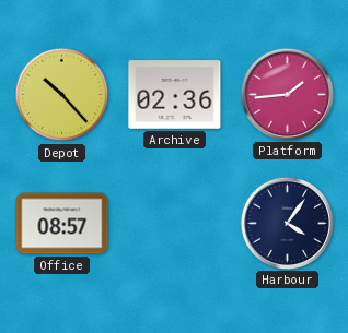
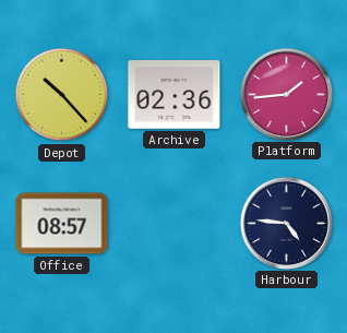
Harbour: 4:06 -> 4:46 (286, 223)
